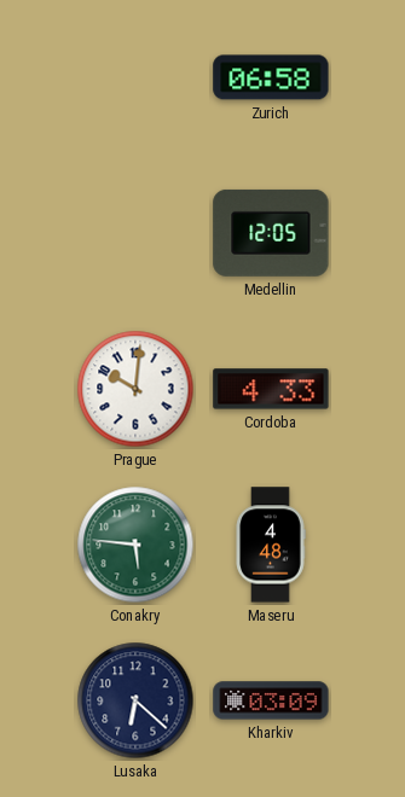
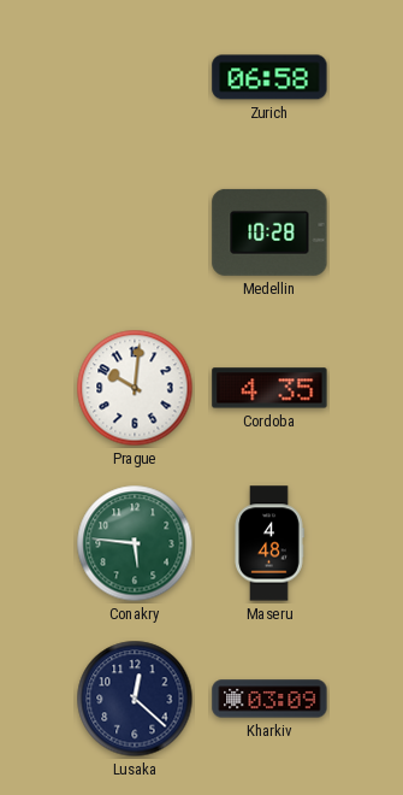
Medellin: 12:05 -> 10:28 (269, 232)
Cordoba: 4:33 -> 4:35 (269, 388)
Lusaka: 6:22 -> 12:22 (135, 699)
